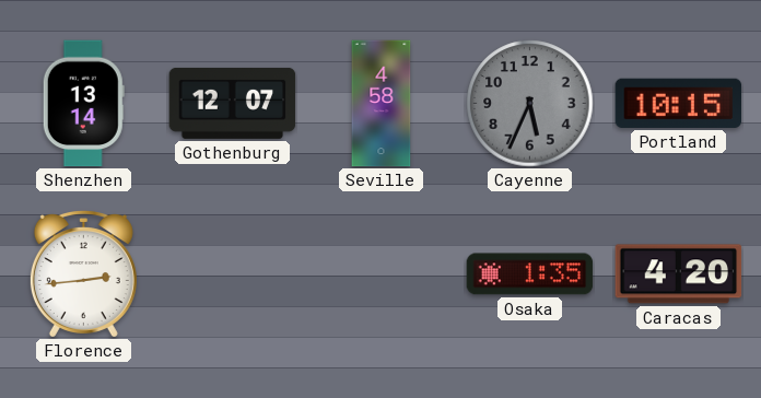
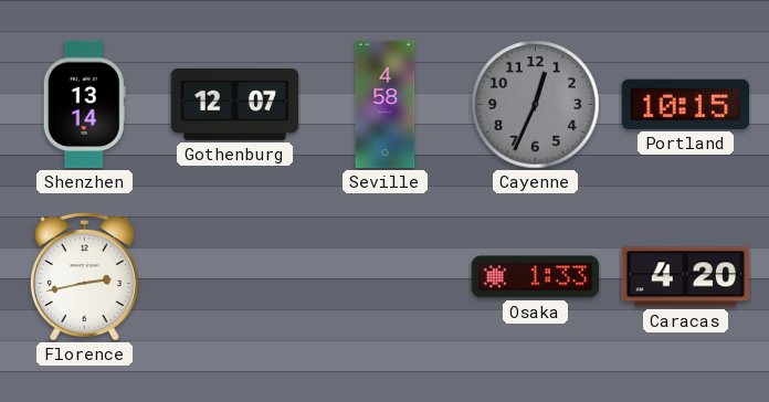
Cayenne: 5:34 -> 12:34 (536, 105)
Florence: 2:44 -> 2:43 (84, 277)
Osaka: 1:35 -> 1:33 (536, 277)
